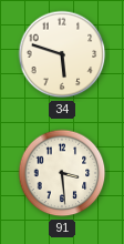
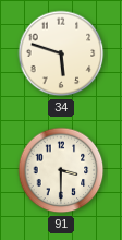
91: 3:29 -> 3:30 (61, 170)
